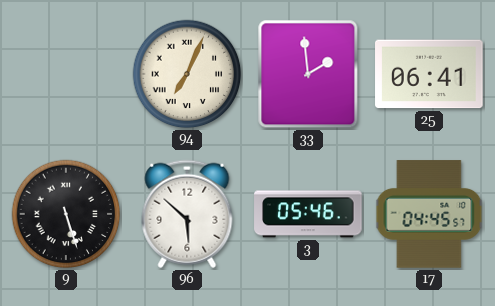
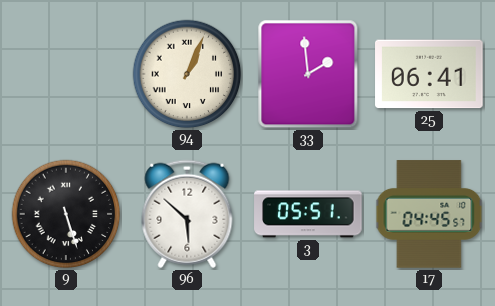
94: 7:04 -> 1:04 (187, 74)
3: 05:46 -> 05:51 (308, 214)
